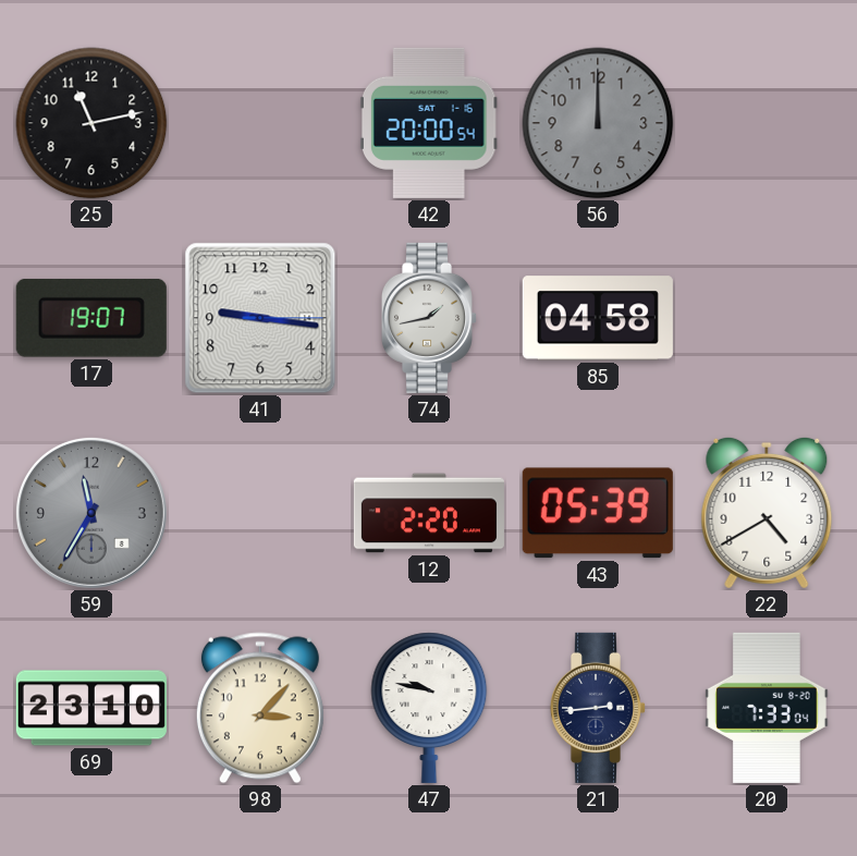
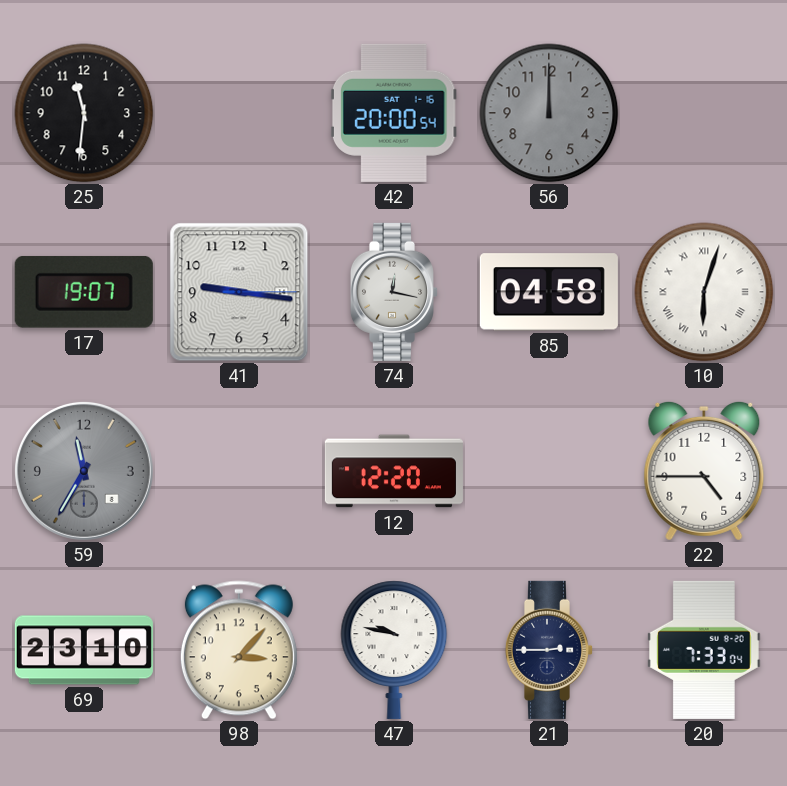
25: 11:13 -> 11:31 (84, 113)
74: 1:43 -> 12:17 (393, 292)
10: none -> 6:03 (704, 292)
12: 2:20 -> 12:20 (394, 471)
43: 05:39 -> none (598, 513)
22: 4:40 -> 4:45 (704, 471)
21: 2:44 -> 2:45 (548, 650)
